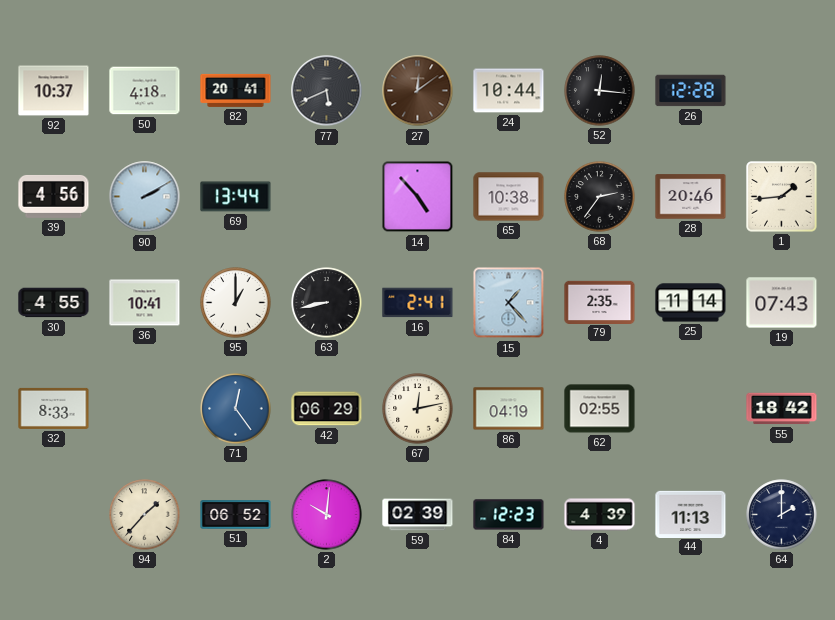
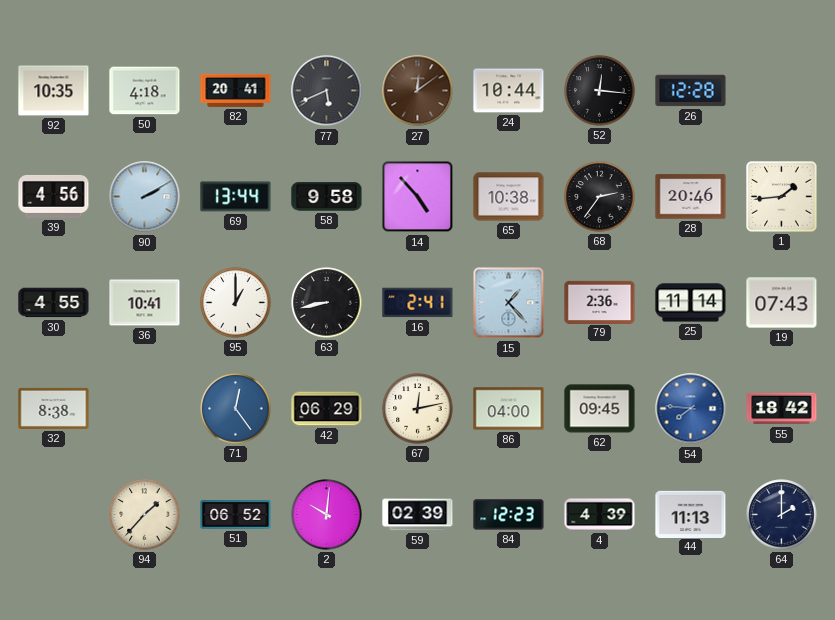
92: 10:37 -> 10:35 (54, 91)
58: none -> 9:58 (327, 197)
79: 2:35 -> 2:36 (600, 302)
32: 8:33 -> 8:38 (54, 408)
86: 04:19 -> 04:00 (509, 409)
62: 02:55 -> 09:45 (600, 409)
54: none -> 7:46 (691, 409)
